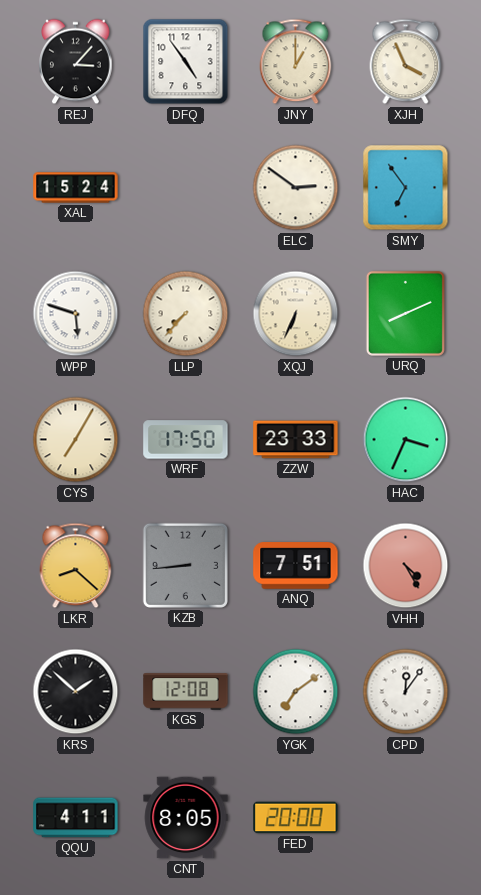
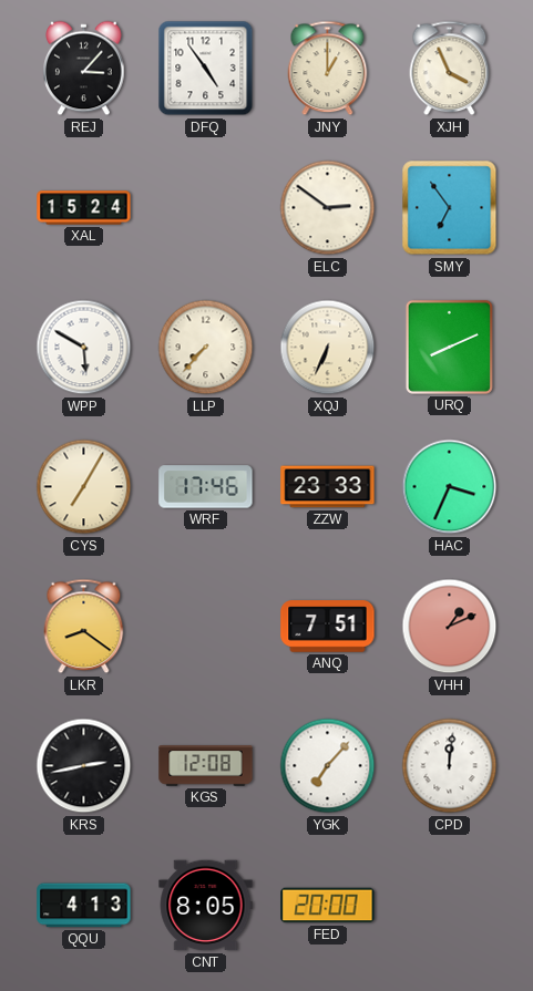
WPP: 5:48 -> 5:50 (84, 348)
WRF: 17:50 -> 17:46 (206, 487)
LKR: 8:22 -> 8:21 (84, 627)
KZB: 8:44 -> none (185, 565)
VHH: 4:25 -> 1:11 (450, 627)
KRS: 1:52 -> 2:43 (84, 766)
YGK: 7:09 -> 7:07 (328, 766)
CPD: 12:06 -> 12:01 (450, 766)
QQU: 4:11 -> 4:13 (84, 906)
